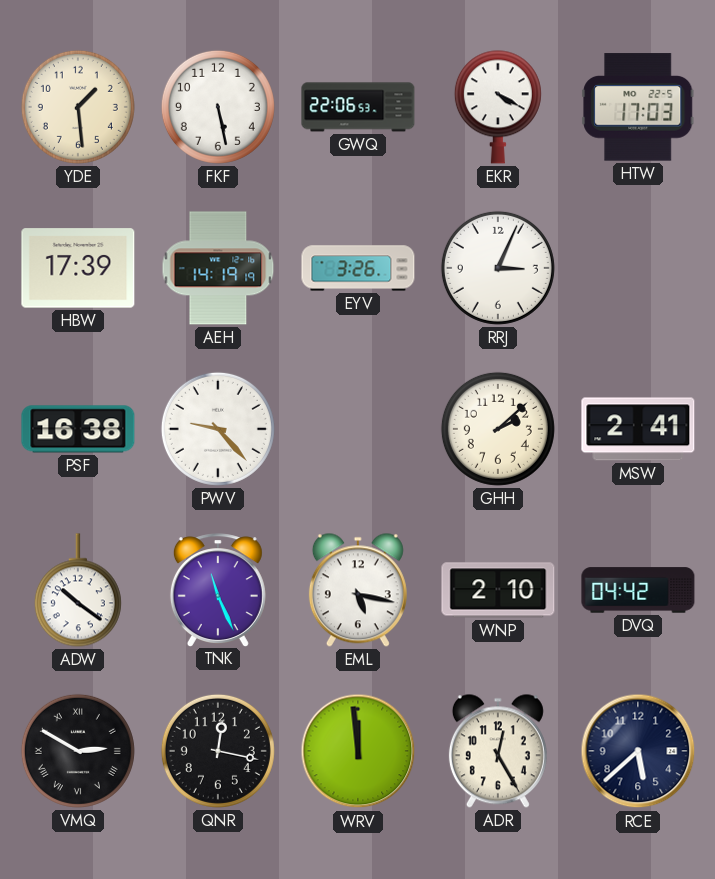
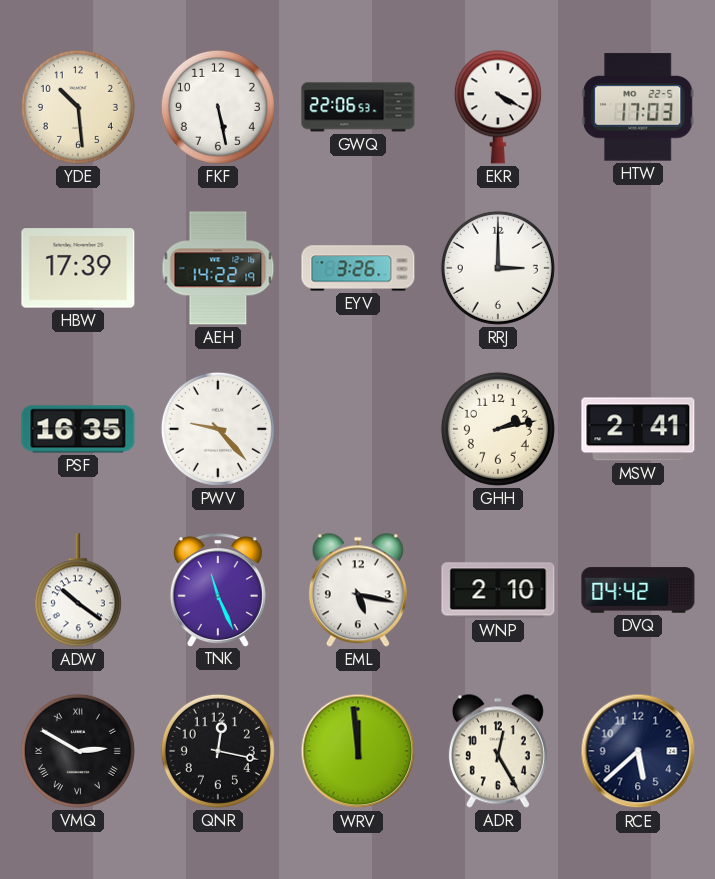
YDE: 1:29 -> 10:29 (78, 107)
AEH: 14:19 -> 14:22 (218, 268)
RRJ: 3:04 -> 3:00 (498, 268)
PSF: 16:38 -> 16:35 (78, 429)
GHH: 2:08 -> 2:13 (498, 429)
